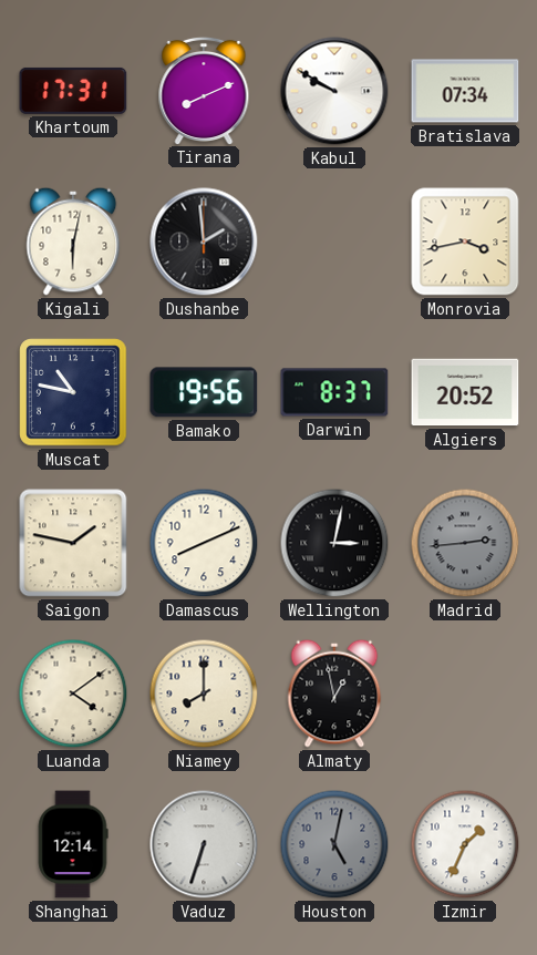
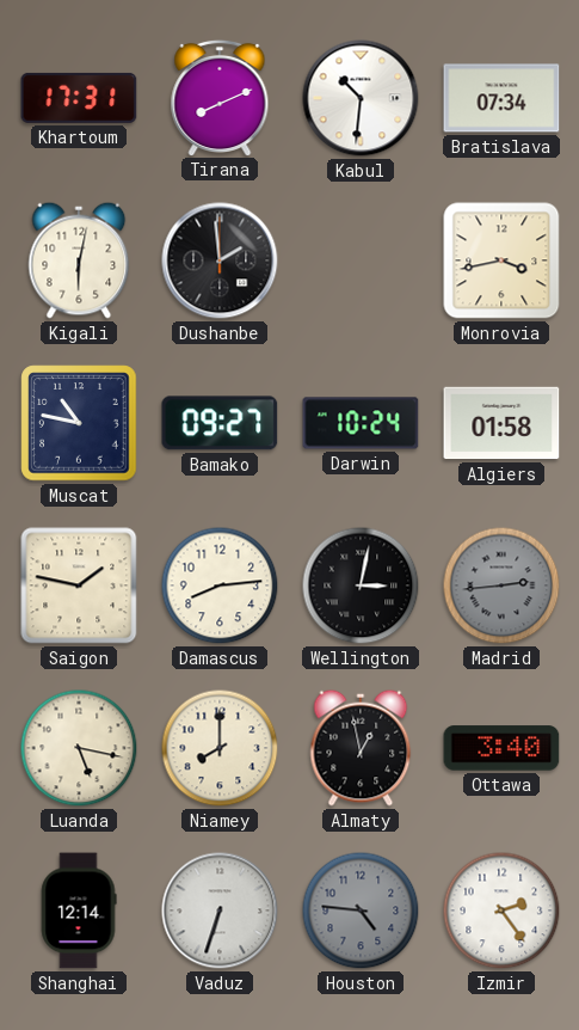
Kabul: 9:50 -> 10:31 (361, 98)
Bamako: 19:56 -> 09:27 (220, 423)
Darwin: 8:37 -> 10:24 (361, 423)
Algiers: 20:52 -> 01:58 (501, 423)
Damascus: 8:11 -> 8:14 (220, 585)
Luanda: 4:09 -> 5:17 (79, 748)
Ottawa: none -> 3:40 (501, 748)
Houston: 5:02 -> 4:46 (361, 911)
Izmir: 1:34 -> 2:24 (501, 911)
